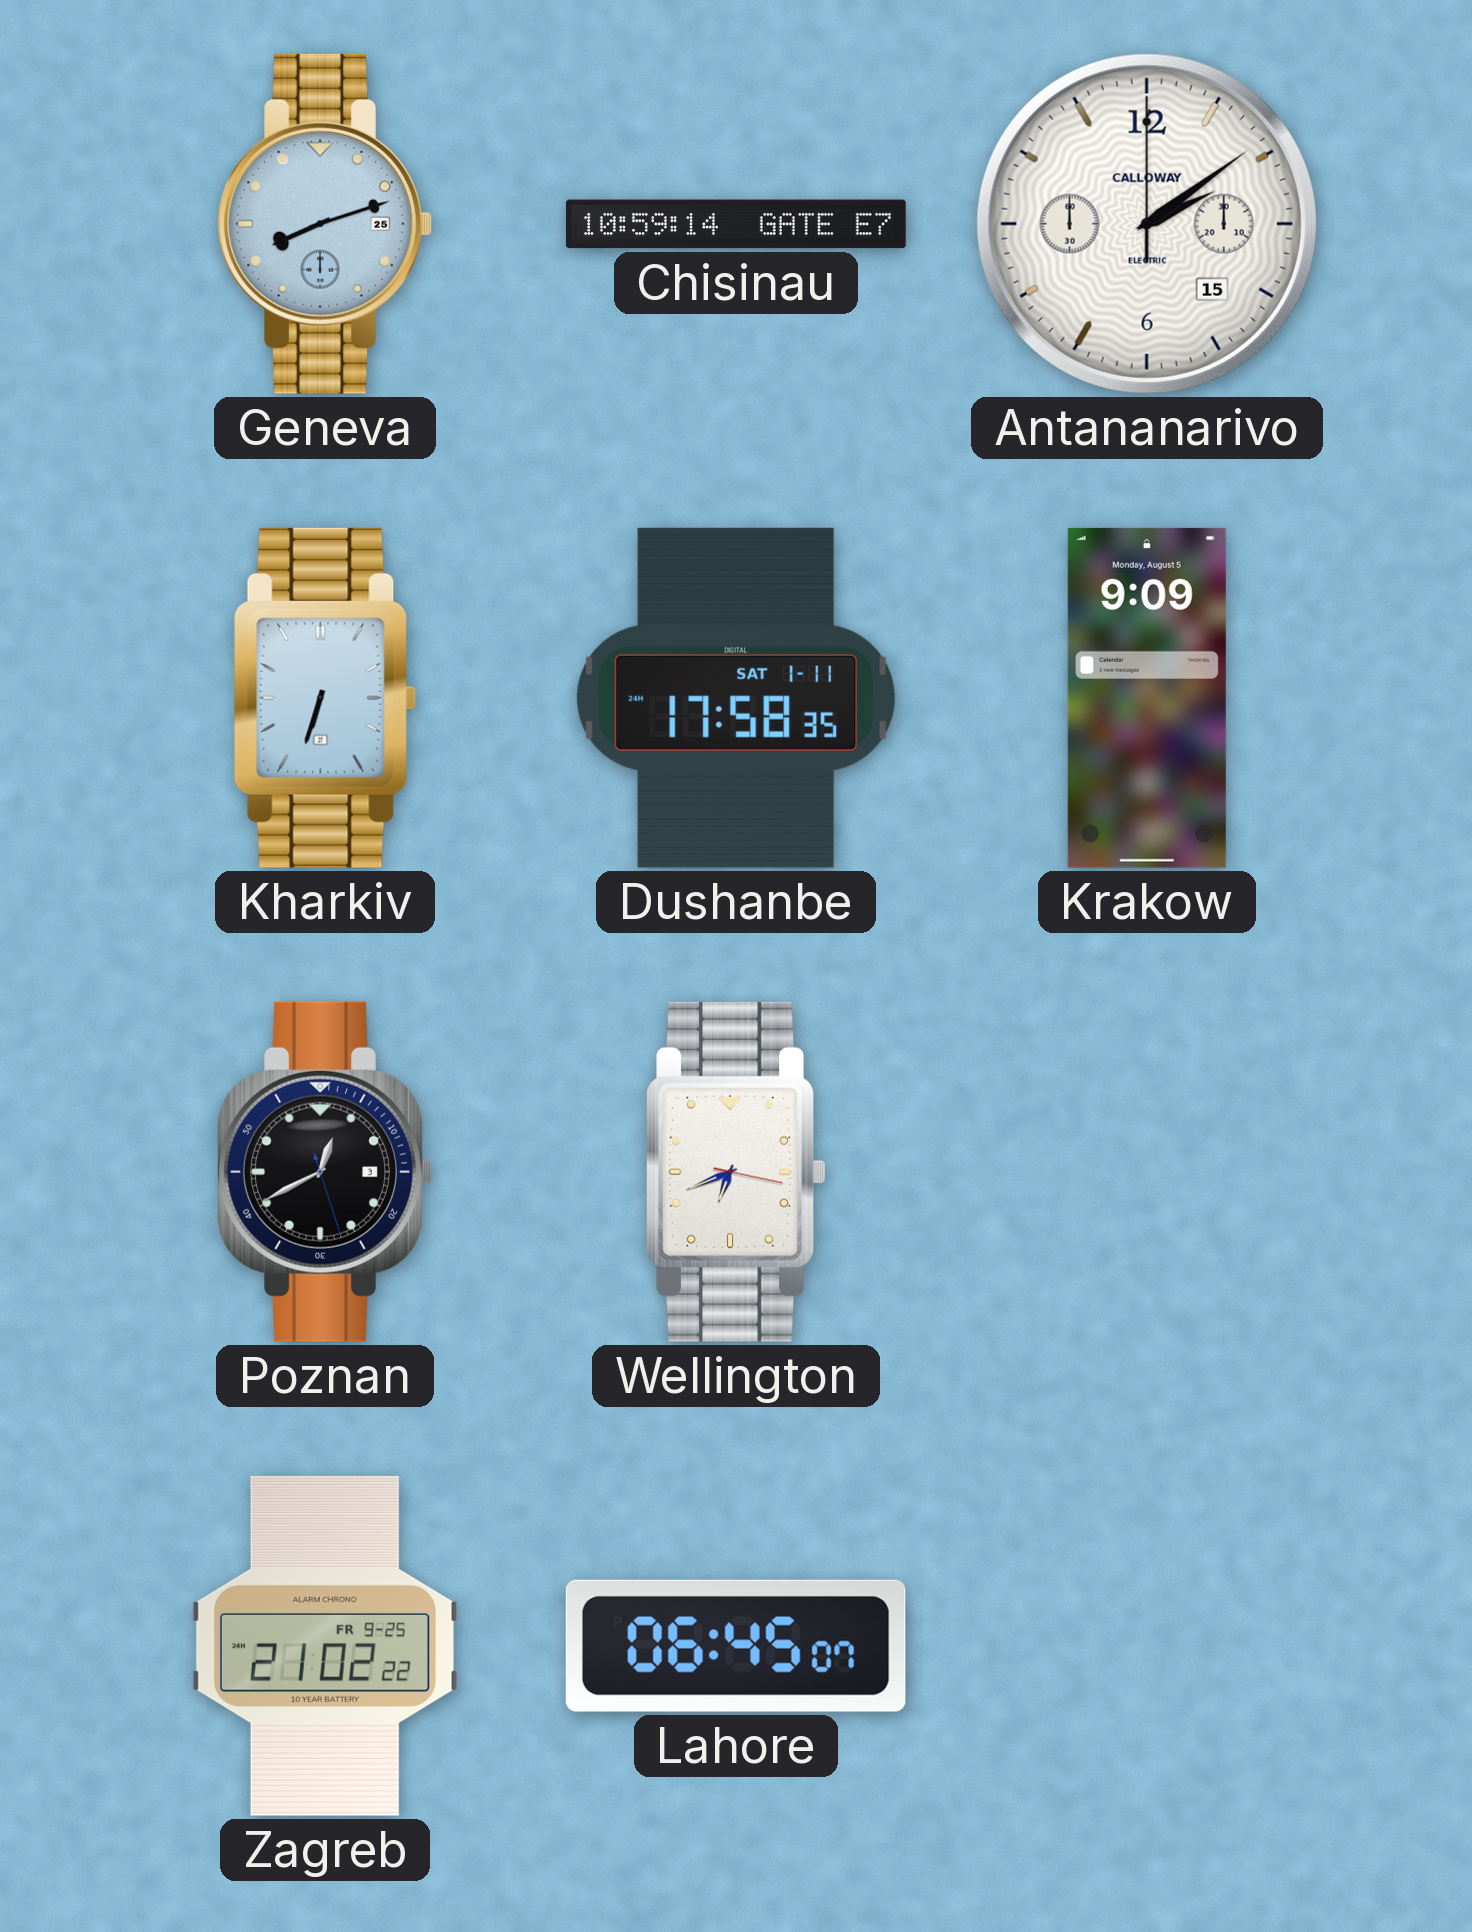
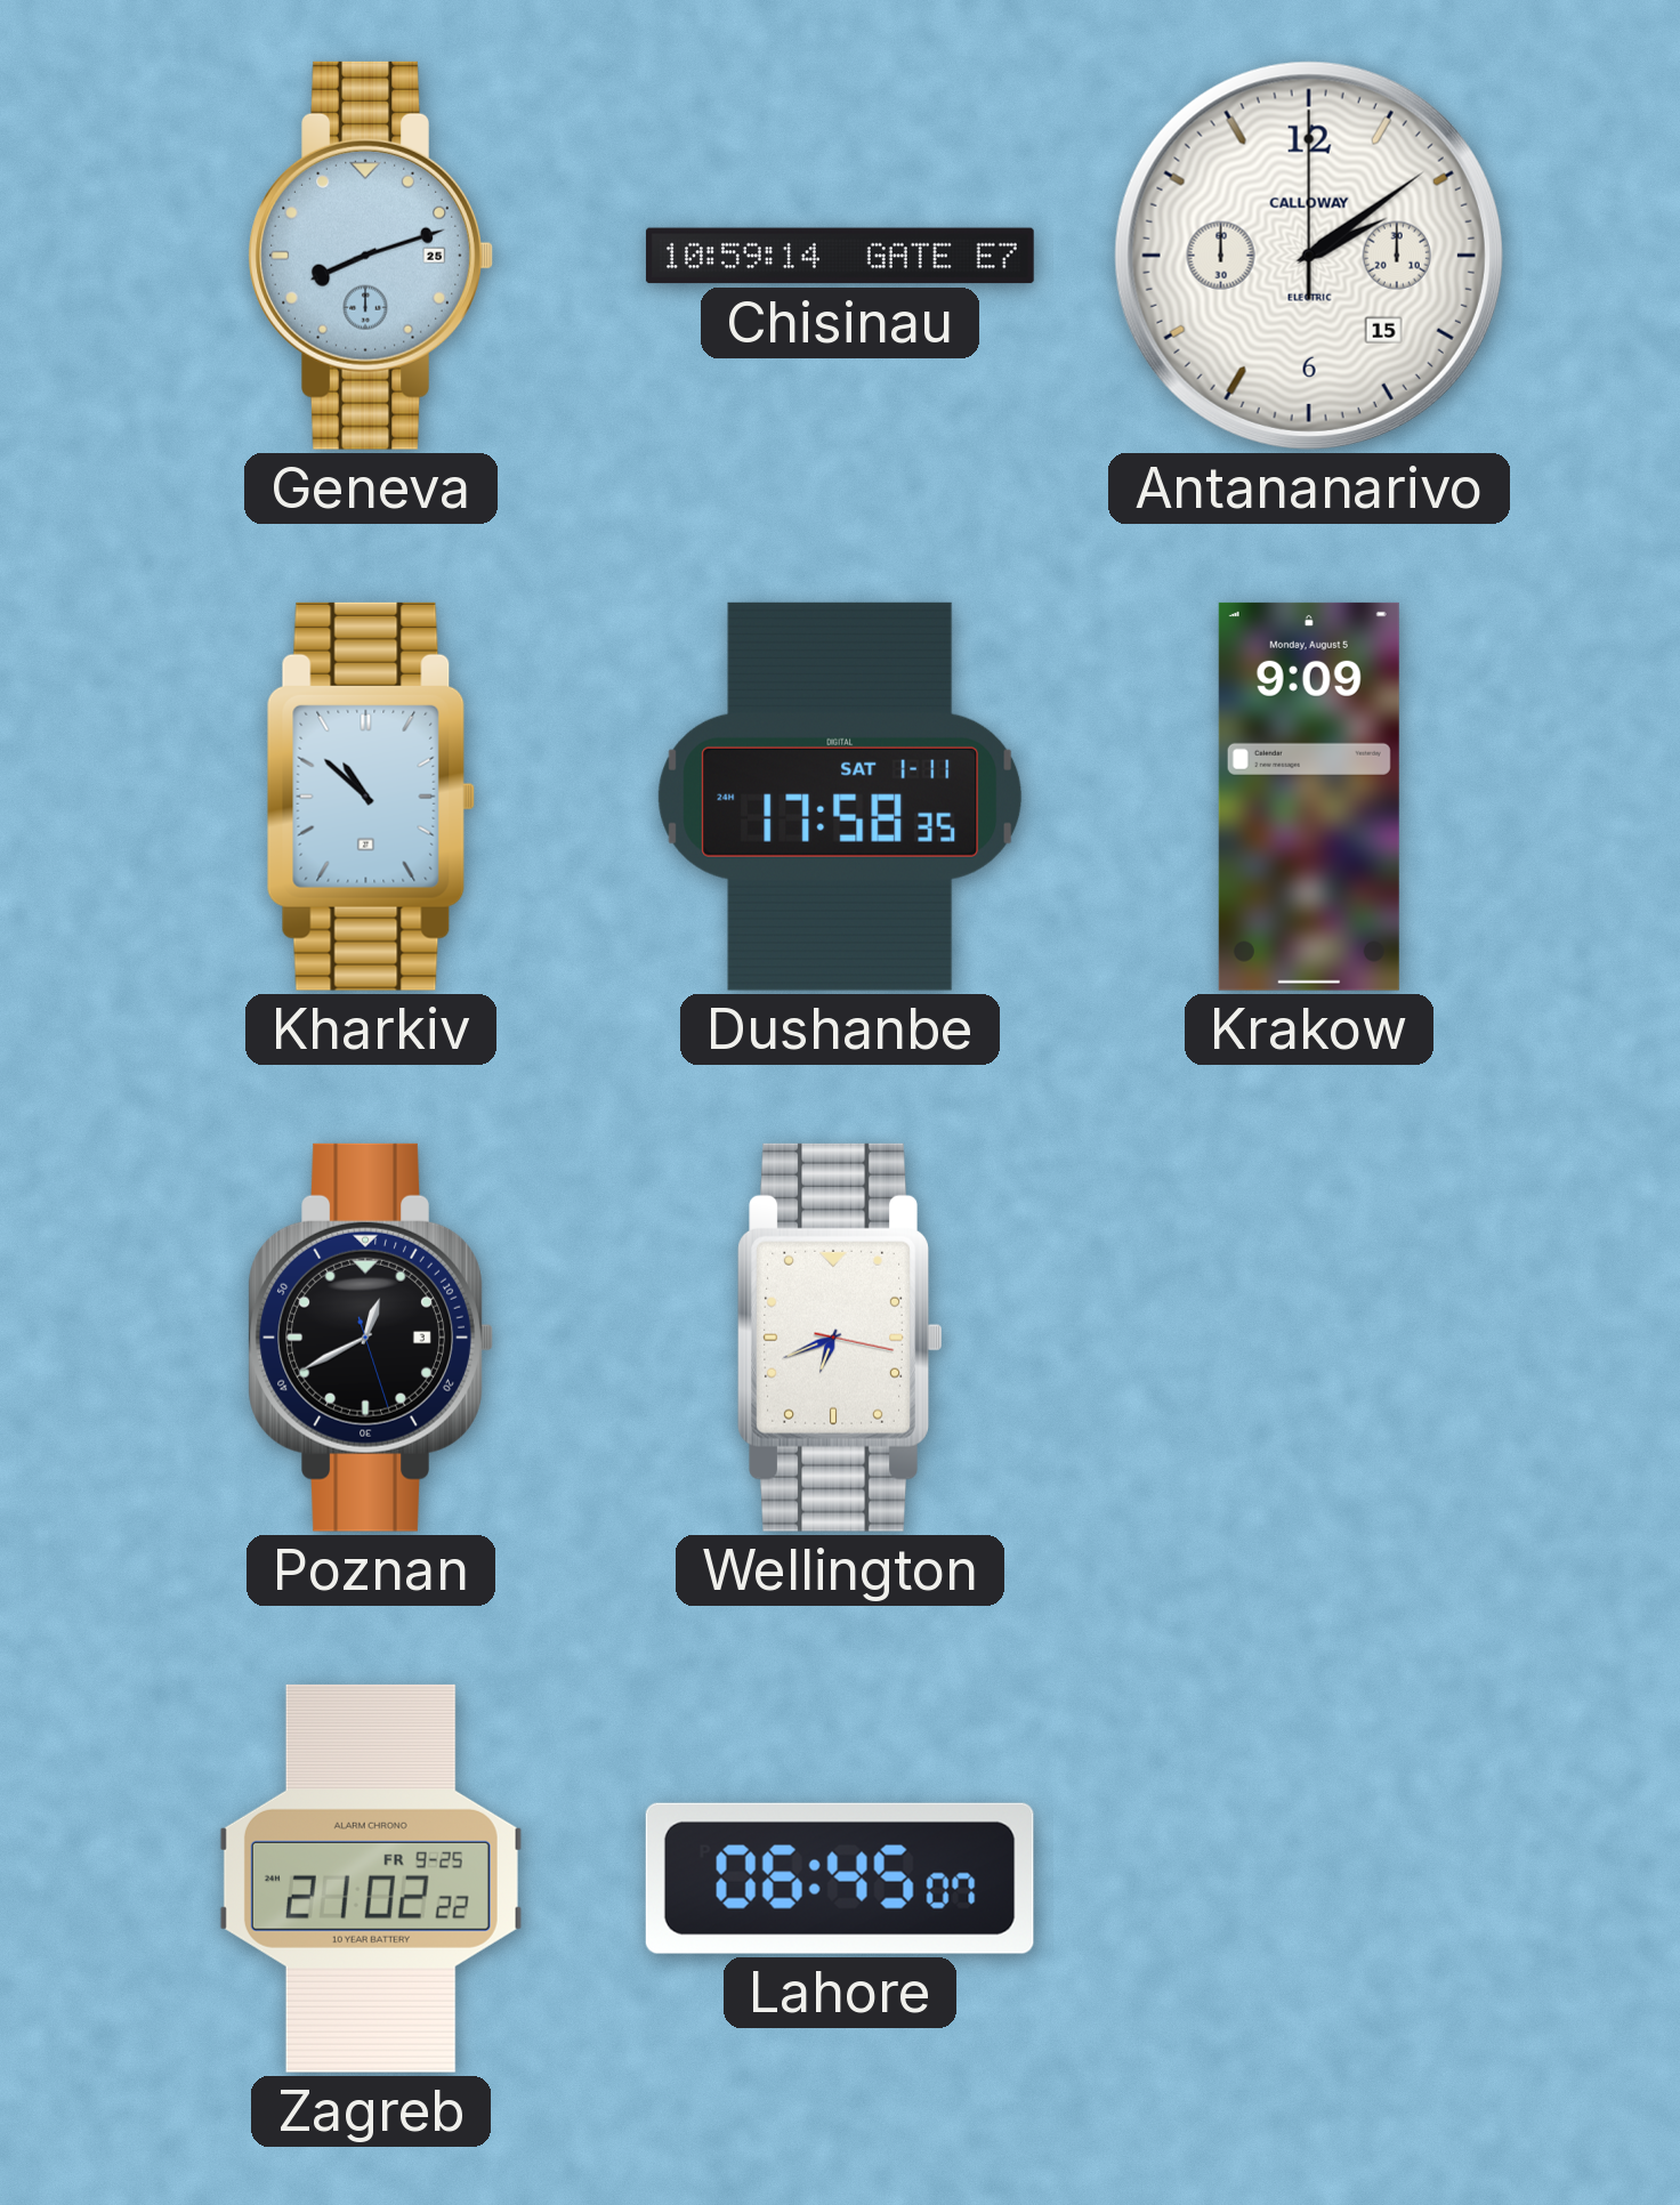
Kharkiv: 6:33 -> 10:52 (371, 797)
